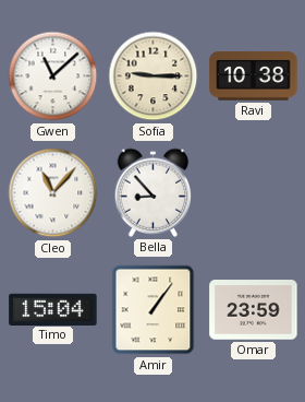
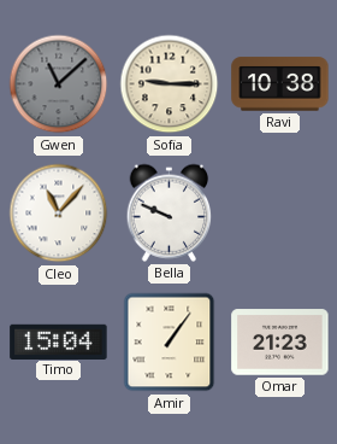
Gwen dial: white -> grey (59, 84)
Bella: 8:53 -> 9:49 (170, 212)
Omar: 23:59 -> 21:23 (280, 343)
